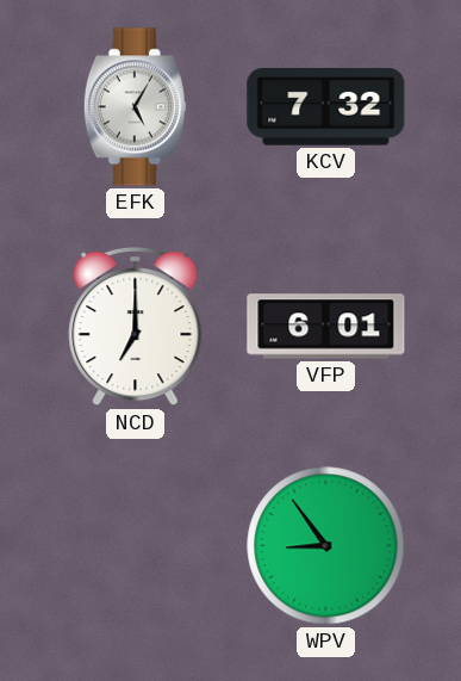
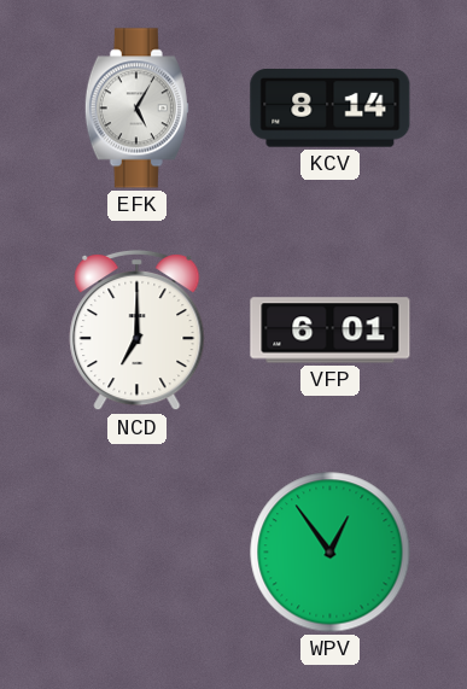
KCV: 7:32 -> 8:14 (331, 109)
WPV: 8:54 -> 12:54 (331, 553)
